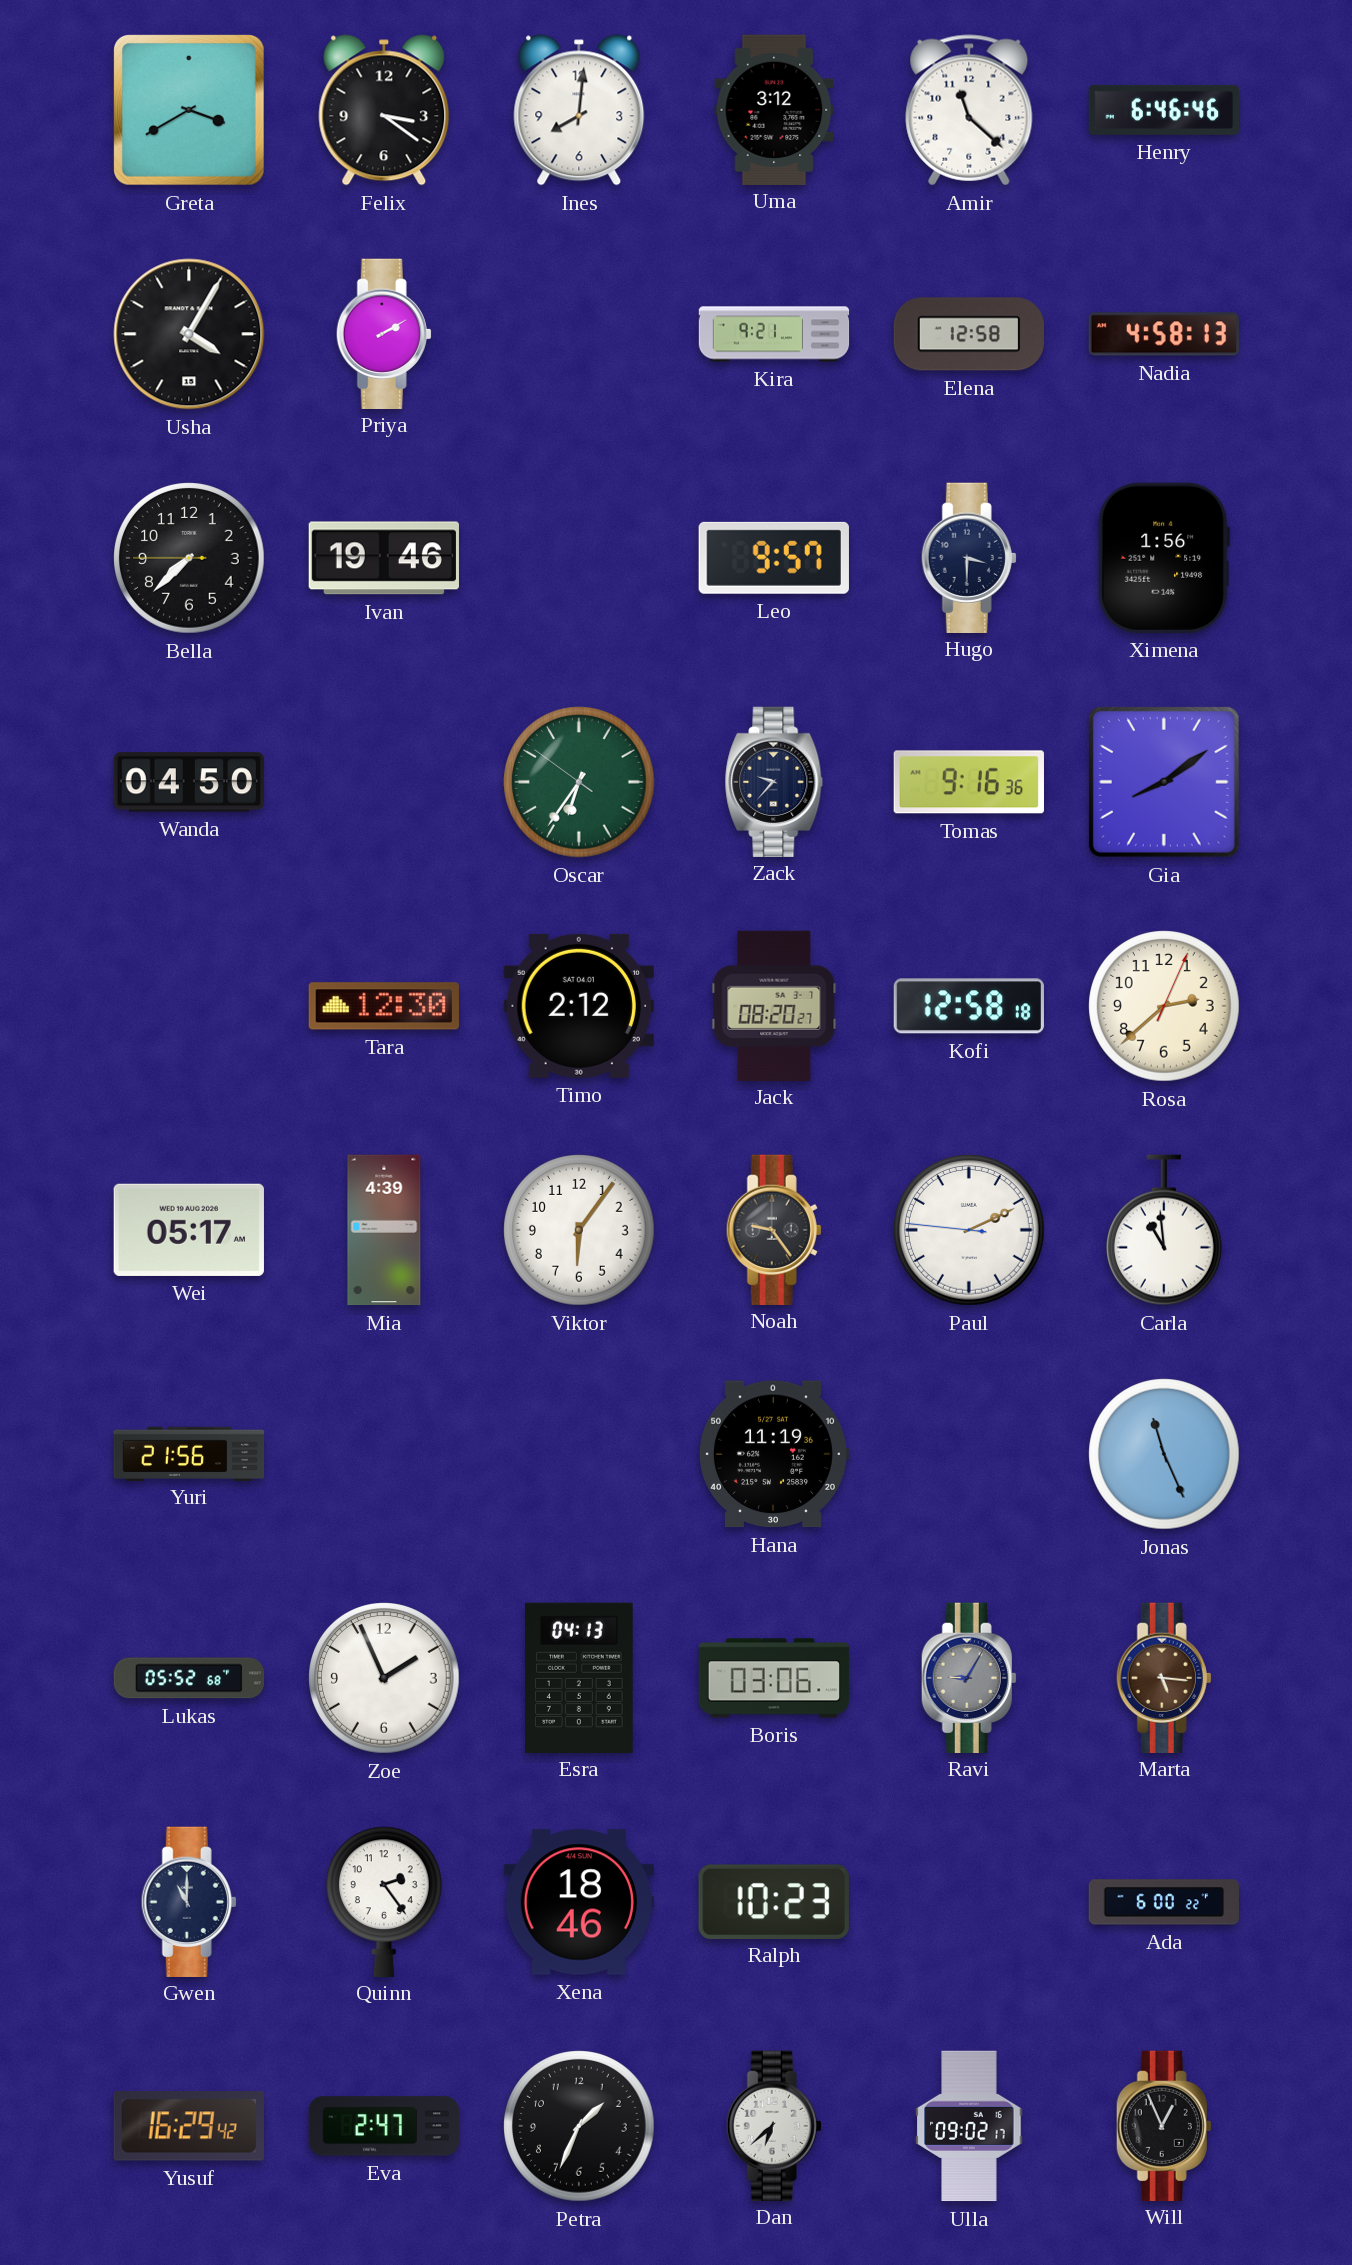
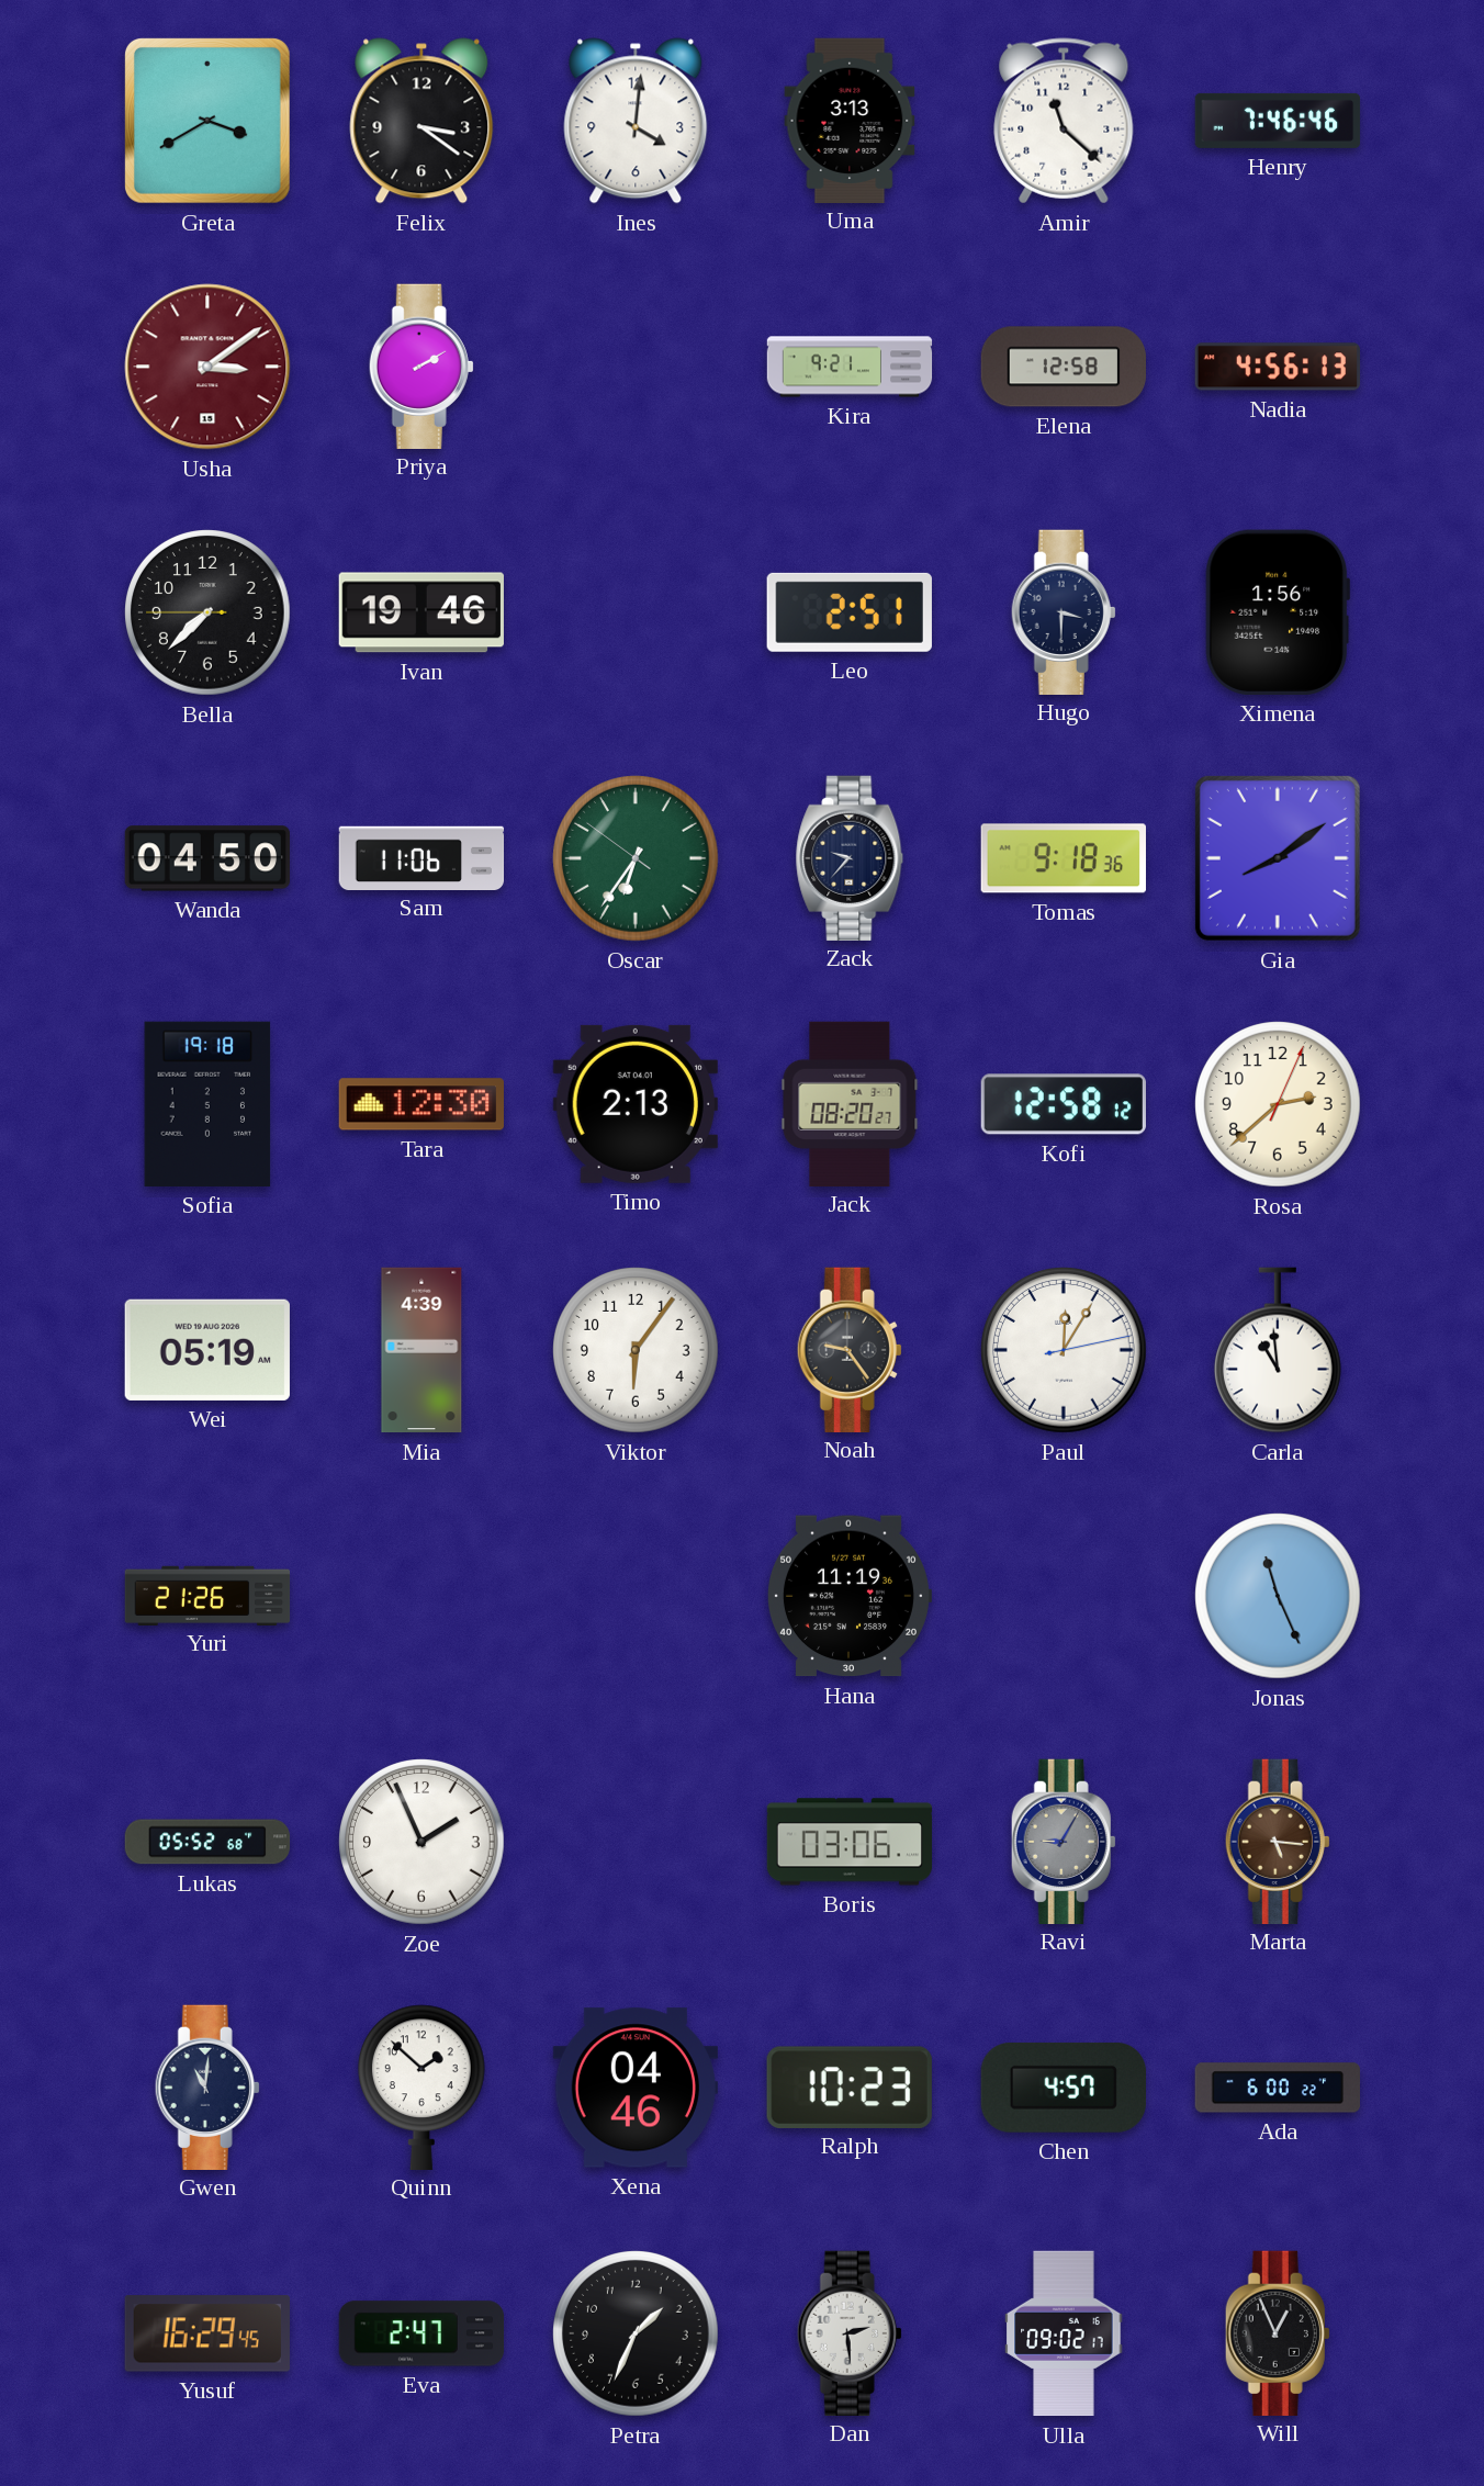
Ines: 8:01 -> 4:01 (636, 121)
Uma: 3:12 -> 3:13 (850, 120)
Henry: 6:46 -> 7:46 (1278, 121)
Usha: 4:05 -> 3:09 (207, 367)
Usha dial: black -> burgundy (207, 367)
Nadia: 4:58 -> 4:56 (1277, 367)
Leo: 9:57 -> 2:51 (850, 612)
Sam: none -> 11:06 (421, 857)
Tomas: 9:16 -> 9:18 (1064, 858)
Sofia: none -> 19:18 (207, 1104)
Timo: 2:12 -> 2:13 (636, 1104)
Kofi: 12:58:18 -> 12:58:12 (1064, 1104)
Wei: 05:17 -> 05:19 (207, 1350)
Paul: 2:10 -> 12:05 (1065, 1351)
Yuri: 21:56 -> 21:26 (207, 1595)
Esra: 04:13 -> none (579, 1677)
Gwen: 11:00 -> 11:01 (207, 2086)
Quinn: 2:24 -> 1:52 (421, 2086)
Xena: 18:46 -> 04:46 (634, 2088)
Chen: none -> 4:57 (1064, 2088)
Yusuf: 16:29:42 -> 16:29:45 (207, 2333)
Dan: 6:38 -> 2:29 (850, 2332)
